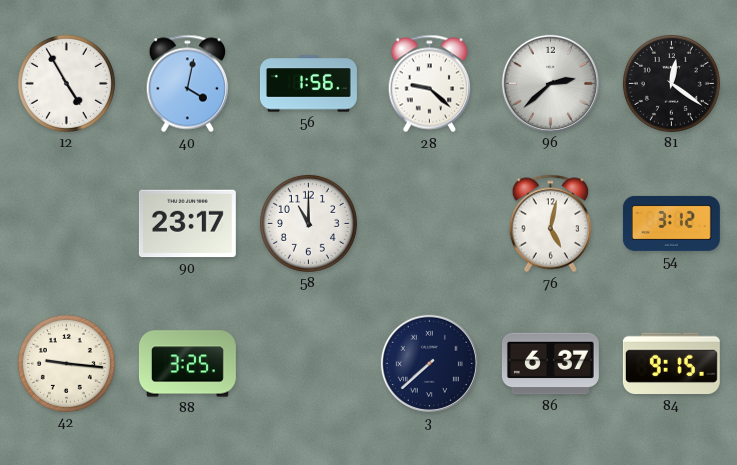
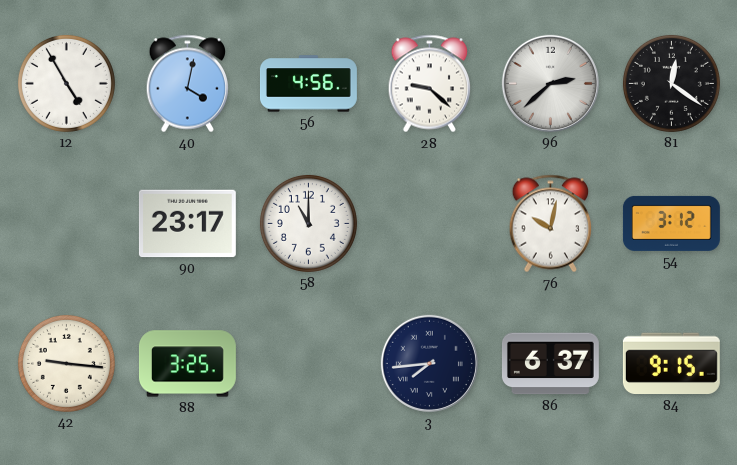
56: 1:56 -> 4:56 (308, 84)
76: 5:02 -> 10:02 (551, 224)
3: 7:38 -> 7:44 (429, 363)
